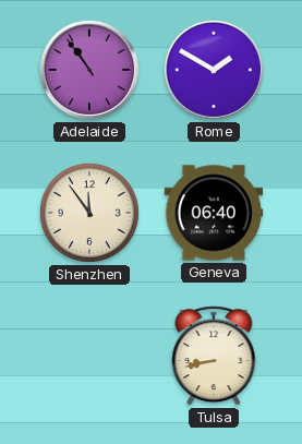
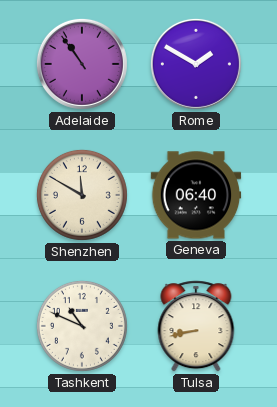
Shenzhen: 11:54 -> 11:50 (82, 195)
Tashkent: none -> 10:49 (82, 326)
